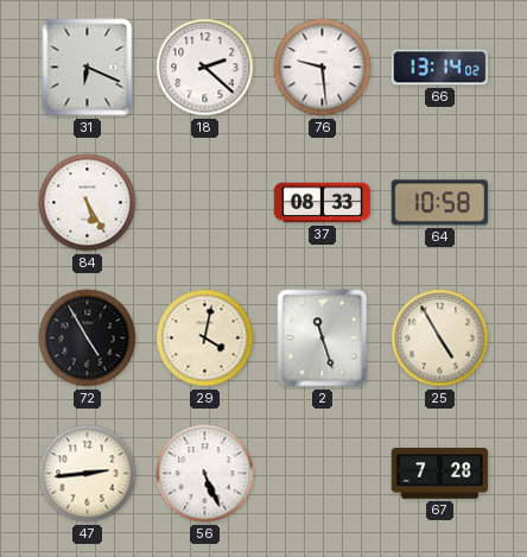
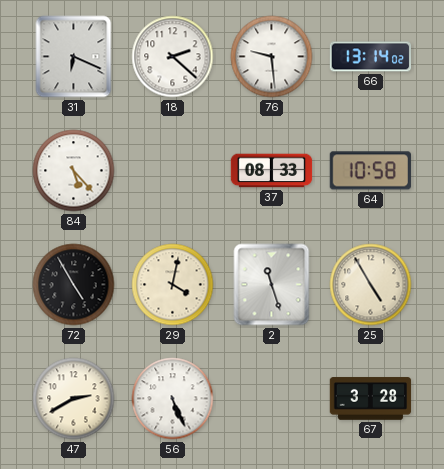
84: 5:25 -> 5:23 (74, 171)
47: 2:44 -> 2:40 (74, 399)
67: 7:28 -> 3:28 (371, 399)
